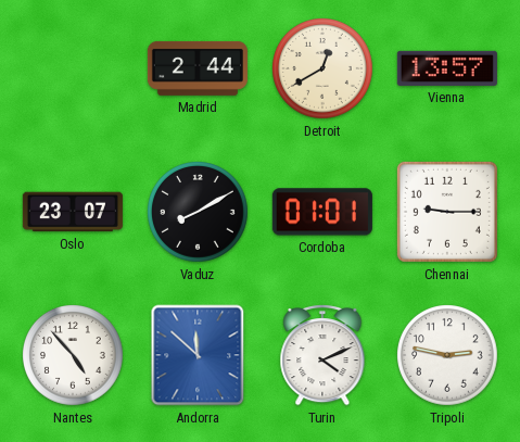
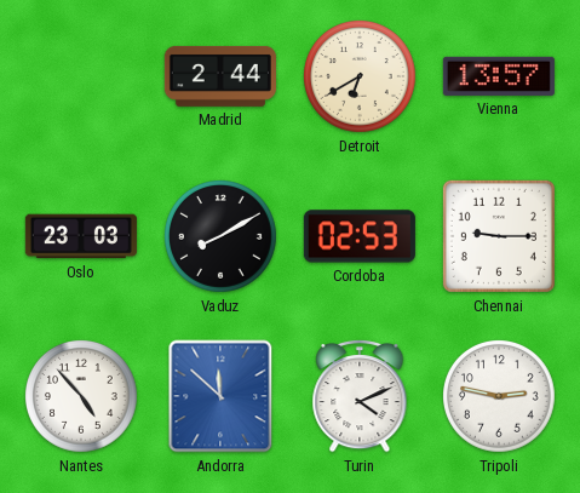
Detroit: 12:40 -> 6:40 (361, 78)
Oslo: 23:07 -> 23:03 (81, 236)
Cordoba: 01:01 -> 02:53 (360, 236)
